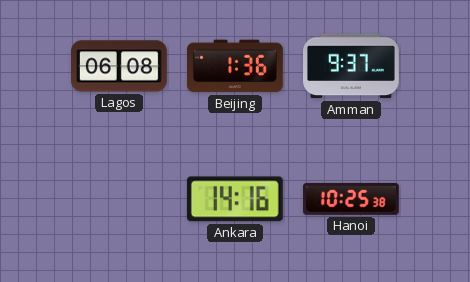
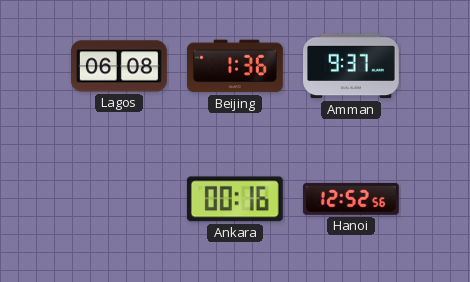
Ankara: 14:16 -> 00:16 (235, 199)
Hanoi: 10:25 -> 12:52 (351, 199)
